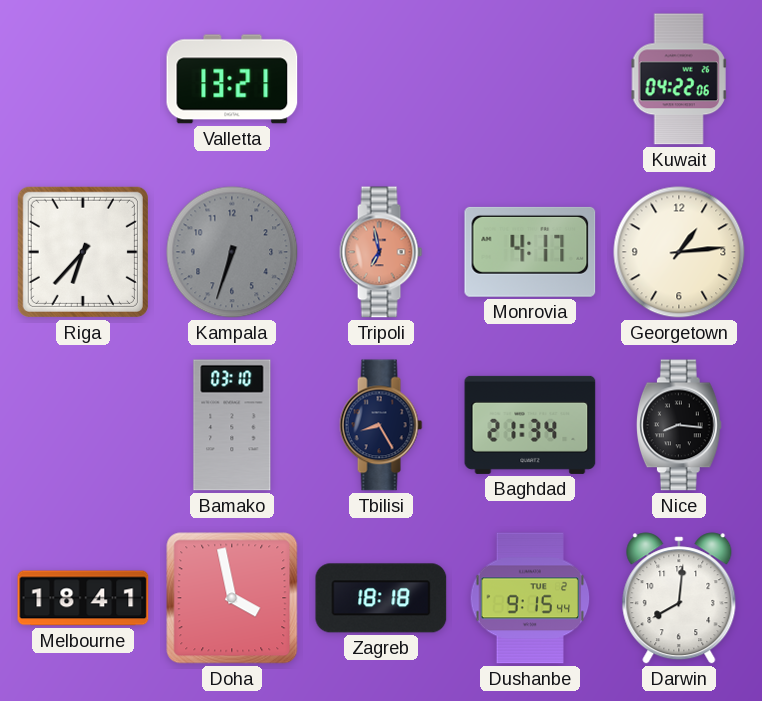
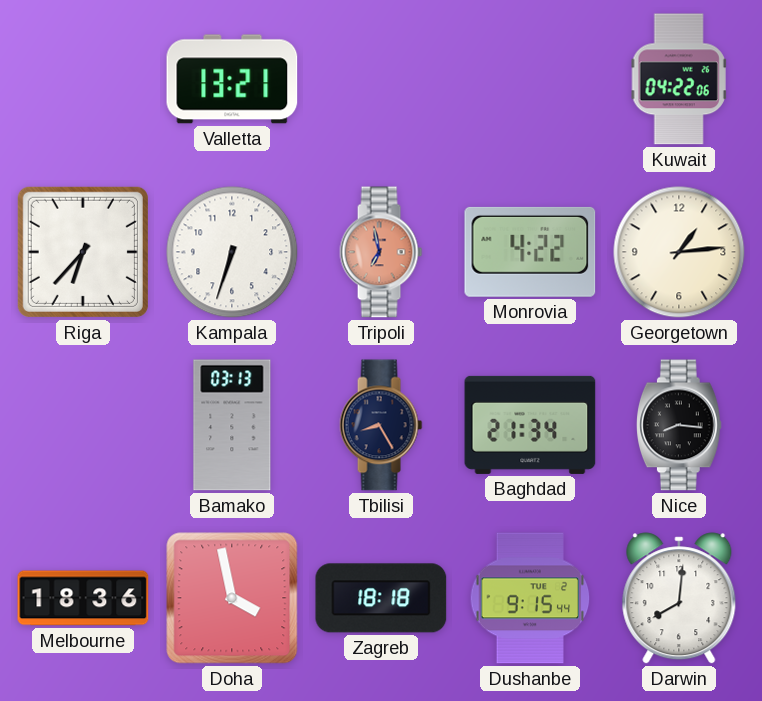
Kampala dial: grey -> white (232, 252)
Monrovia: 4:17 -> 4:22 (530, 252)
Bamako: 03:10 -> 03:13 (232, 425)
Melbourne: 18:41 -> 18:36 (83, 598)
